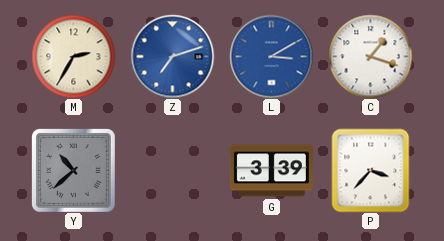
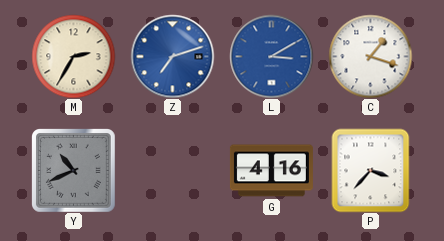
Y: 10:38 -> 10:41 (74, 171)
G: 3:39 -> 4:16 (271, 171)
